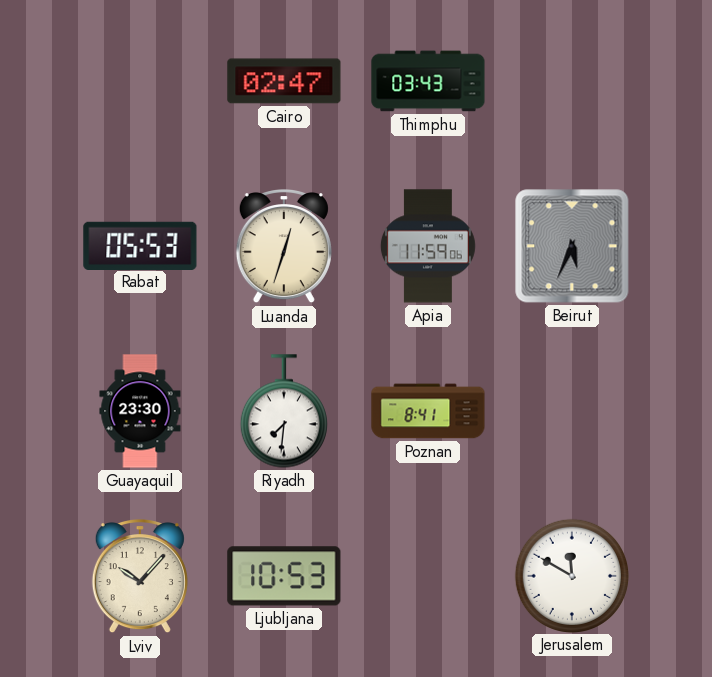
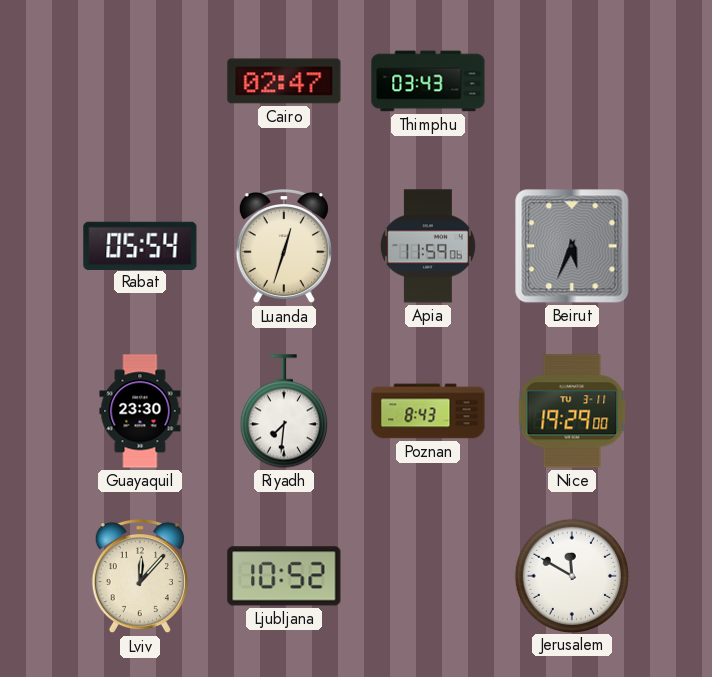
Rabat: 05:53 -> 05:54 (140, 245)
Poznan: 8:41 -> 8:43 (428, 411)
Nice: none -> 19:29 (572, 411)
Lviv: 10:07 -> 12:07 (140, 576)
Ljubljana: 10:53 -> 10:52 (284, 576)
